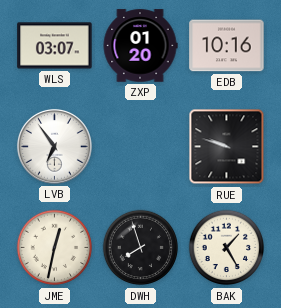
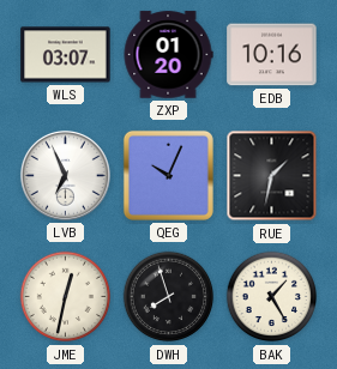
LVB: 6:54 -> 6:56 (65, 175)
QEG: none -> 10:04 (168, 175)
RUE: 9:48 -> 1:32 (272, 176)
